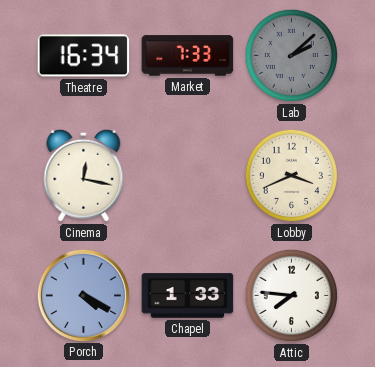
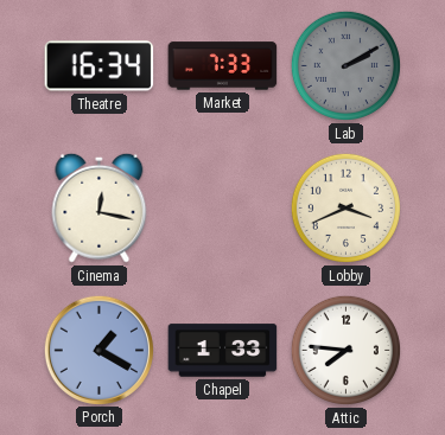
Lab: 2:08 -> 2:10 (345, 65)
Porch: 4:20 -> 1:20 (98, 350)
